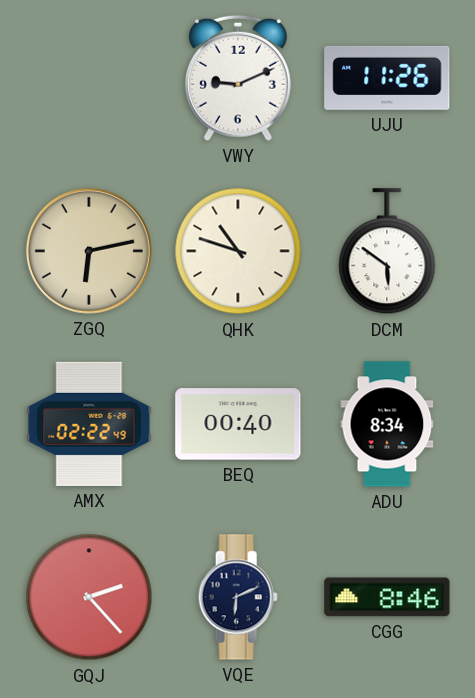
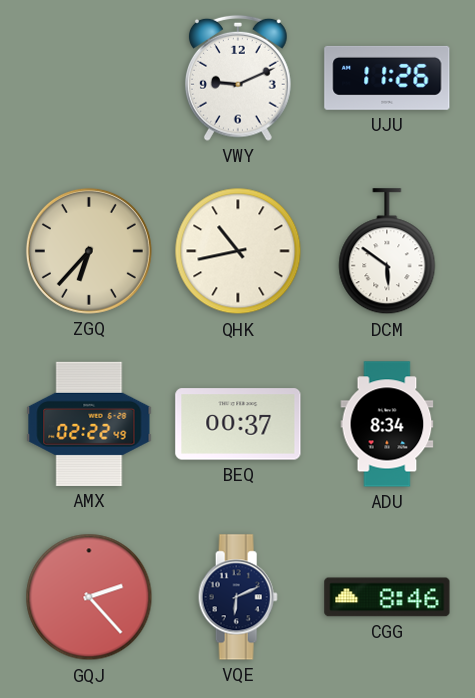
ZGQ: 6:13 -> 6:37 (89, 251)
QHK: 10:48 -> 10:43 (238, 251)
BEQ: 00:40 -> 00:37 (238, 424)
